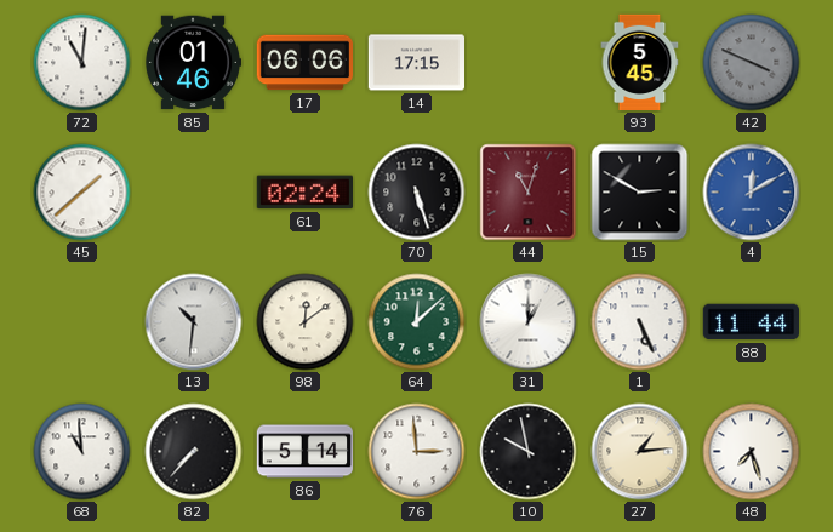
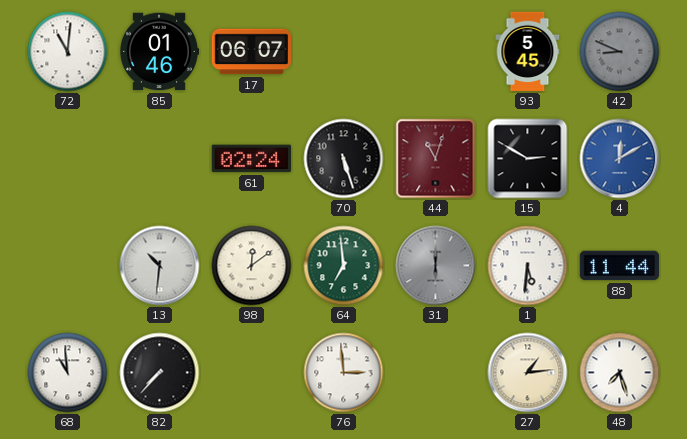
17: 06:06 -> 06:07 (252, 52)
14: 17:15 -> none (416, 63)
42: 3:49 -> 8:49 (620, 52)
45: 1:38 -> none (82, 193)
64: 12:08 -> 6:59 (344, 266)
31: 1:00 -> 6:00 (436, 266)
31 dial: white -> grey (436, 266)
1: 5:26 -> 5:31 (528, 266)
86: 5:14 -> none (304, 452)
10: 9:58 -> none (529, 452)
